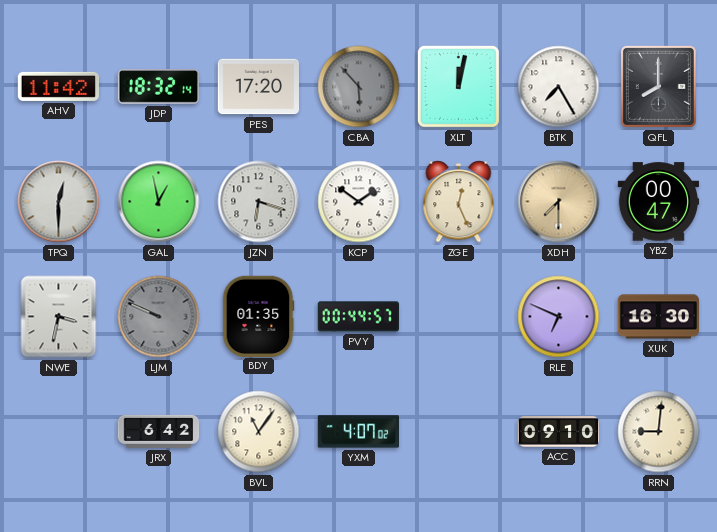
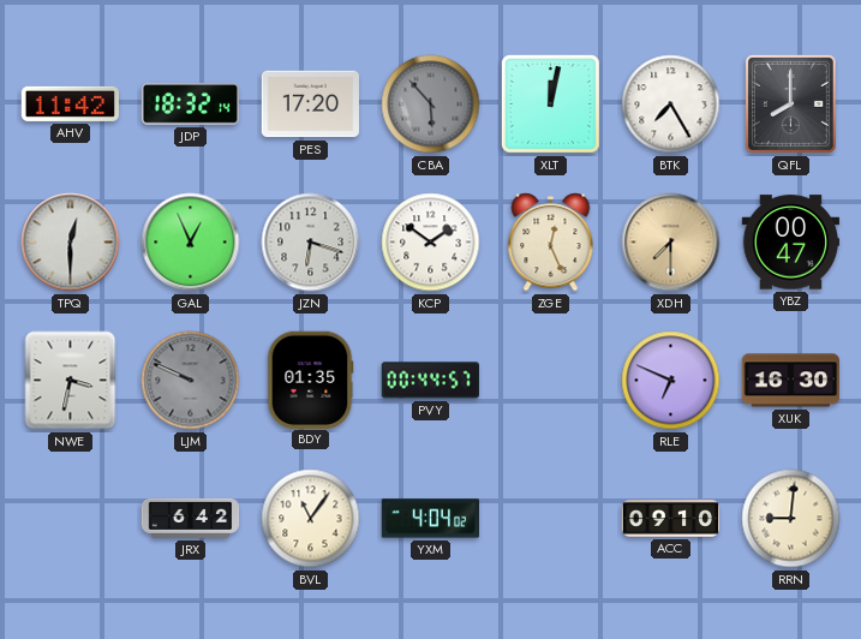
GAL: 12:58 -> 12:56 (191, 243)
YXM: 4:07 -> 4:04 (430, 519)
